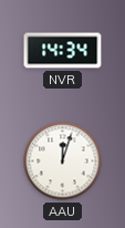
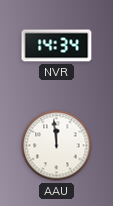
AAU: 12:03 -> 11:59 (57, 146)
